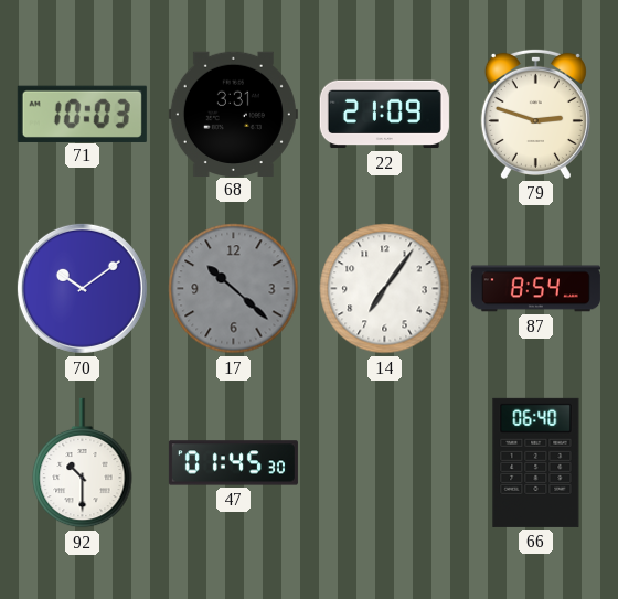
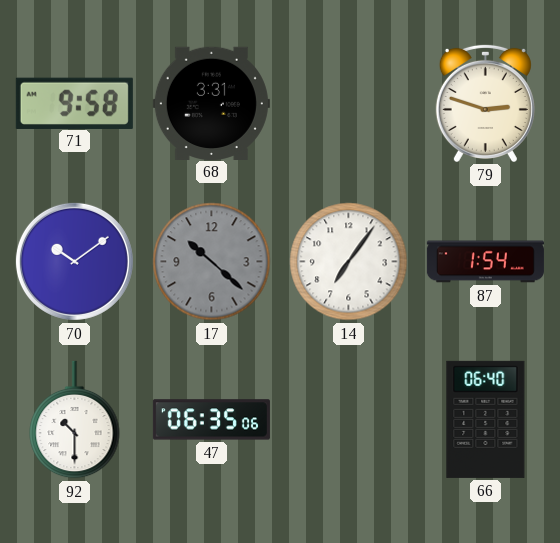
71: 10:03 -> 9:58 (74, 103)
22: 21:09 -> none (384, 115)
87: 8:54 -> 1:54 (485, 262)
47: 01:45 -> 06:35 (211, 420)
